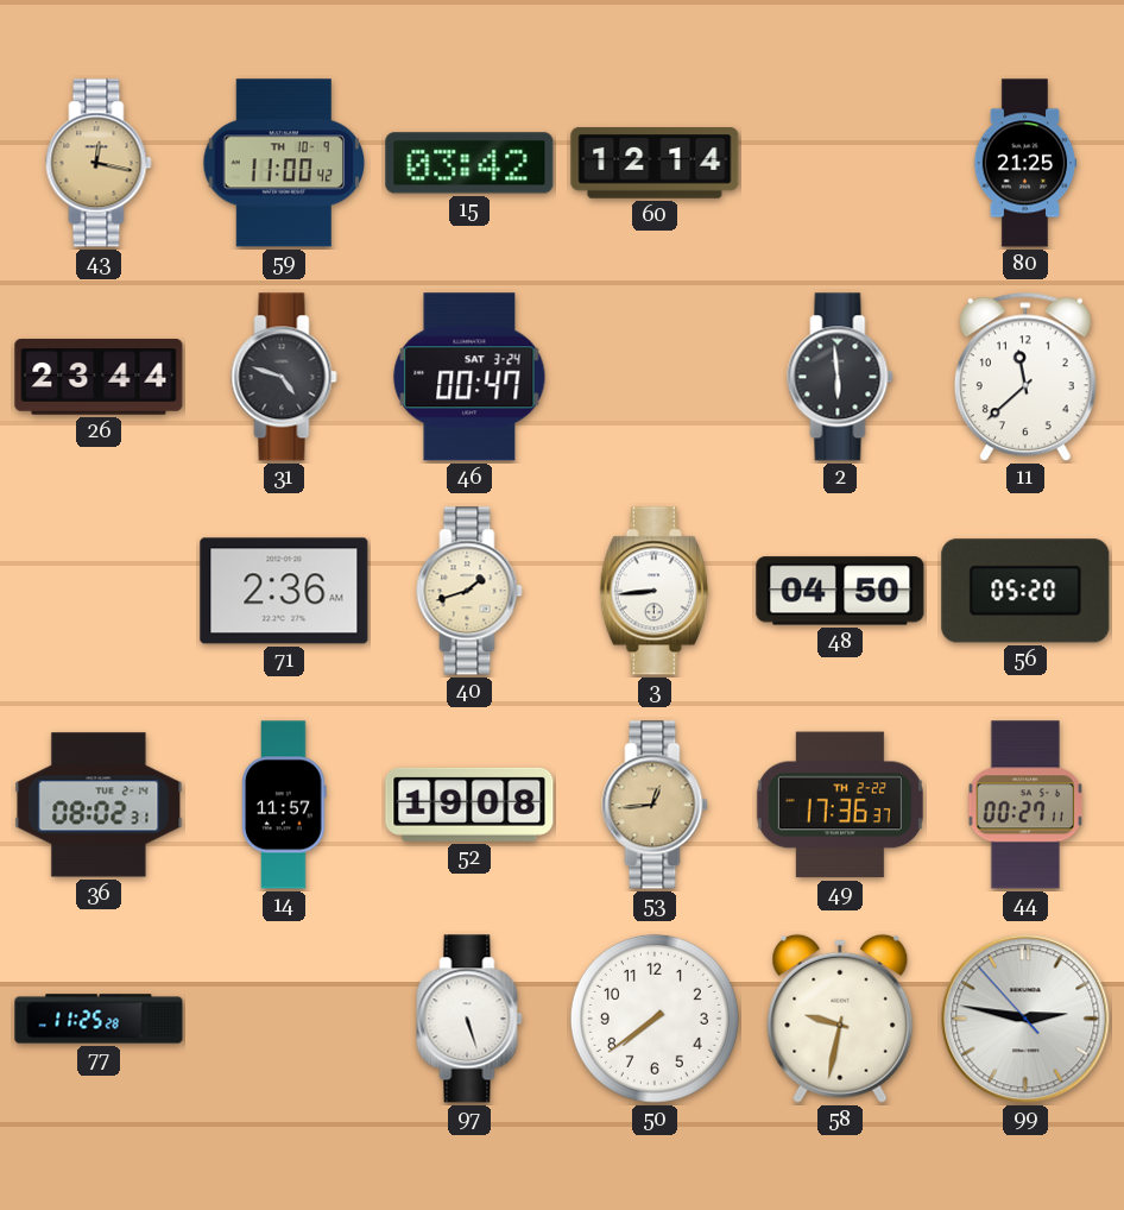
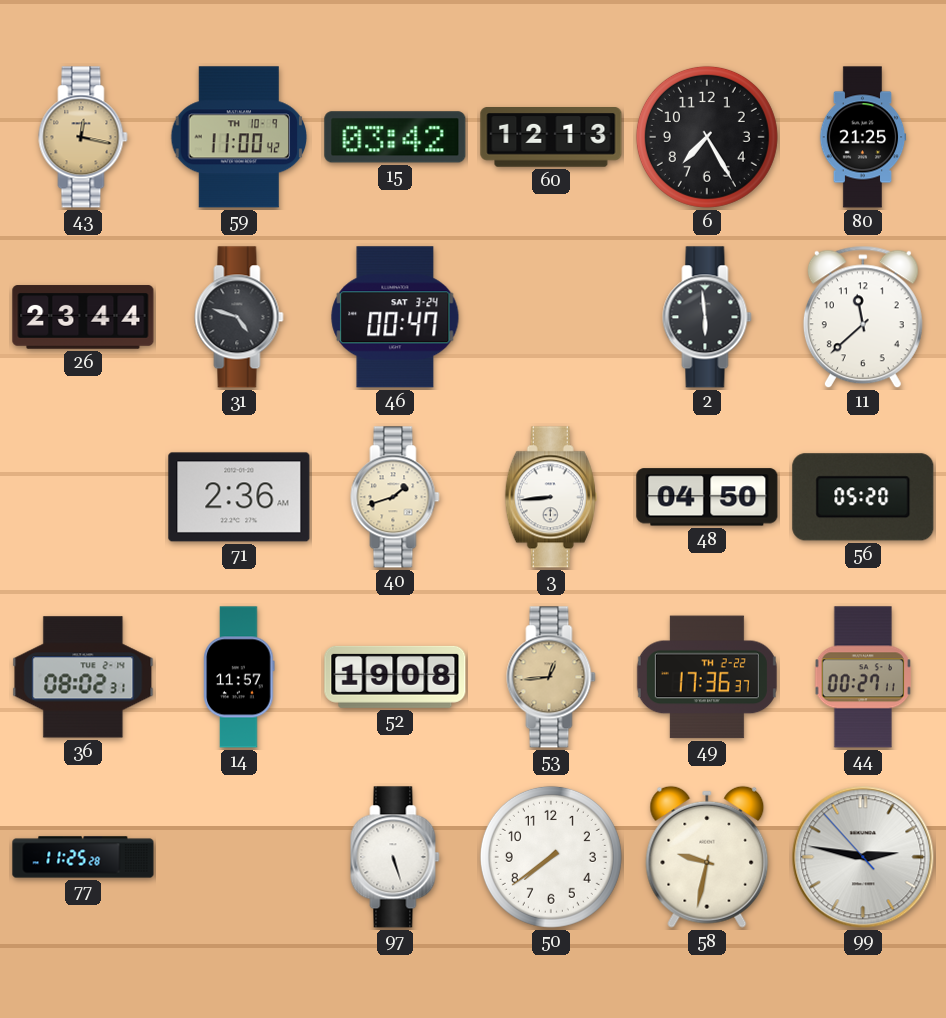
60: 12:14 -> 12:13 (551, 137)
6: none -> 7:25 (707, 137)
